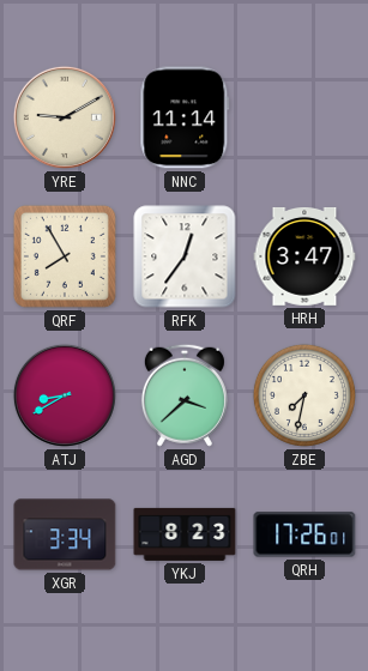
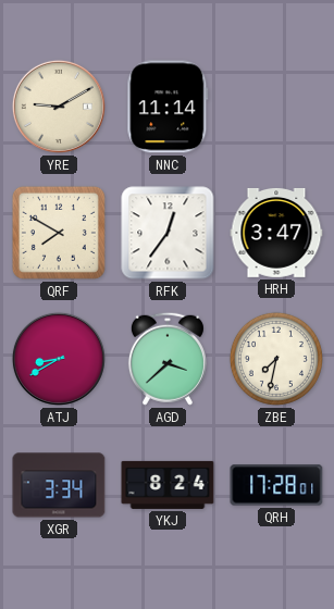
QRF: 7:55 -> 7:50 (59, 233)
YKJ: 8:23 -> 8:24 (168, 485)
QRH: 17:26 -> 17:28 (276, 485)
